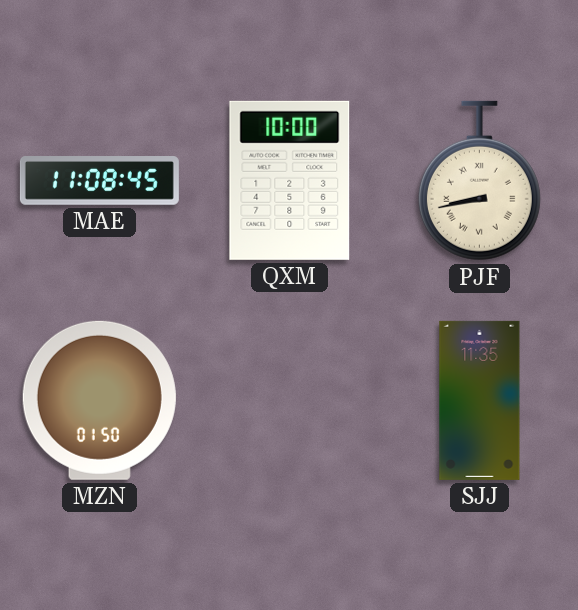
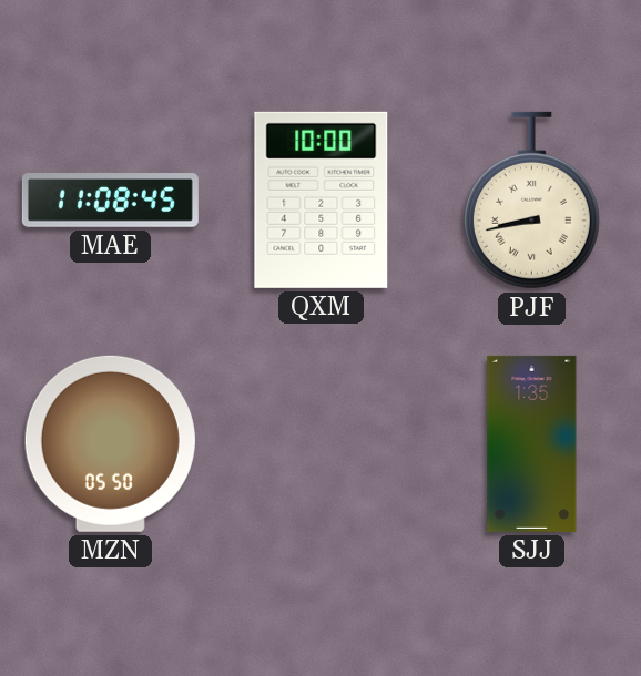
MZN: 01:50 -> 05:50 (110, 443)
SJJ: 11:35 -> 1:35 (532, 443)
